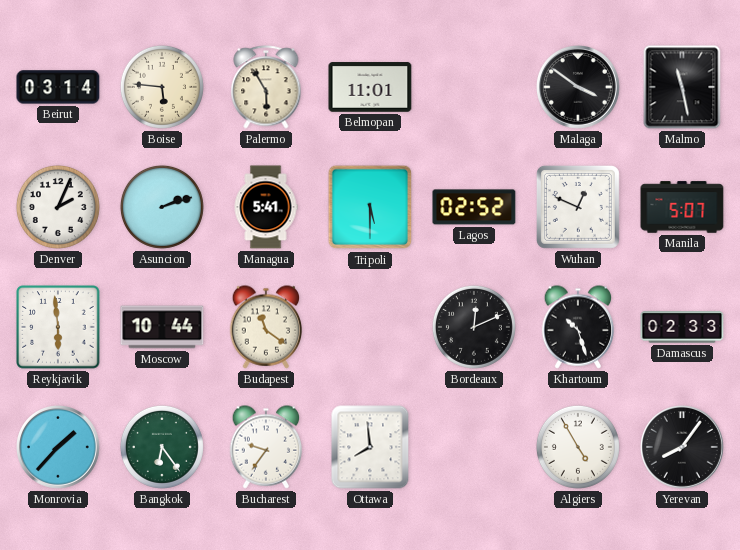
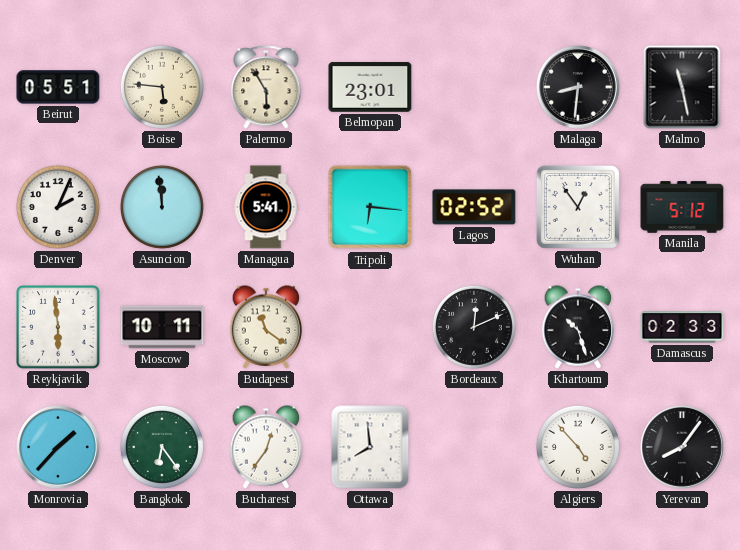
Beirut: 03:14 -> 05:51 (58, 87)
Belmopan: 11:01 -> 23:01 (370, 87)
Malaga: 3:51 -> 8:31 (579, 88)
Asuncion: 2:12 -> 11:59 (162, 207)
Tripoli: 5:30 -> 6:16 (370, 207)
Wuhan: 12:49 -> 12:54 (578, 207)
Manila: 5:07 -> 5:12 (682, 207)
Moscow: 10:44 -> 10:11 (162, 327)
Bucharest: 9:36 -> 12:36 (266, 447)
Algiers: 4:55 -> 4:53 (578, 447)
